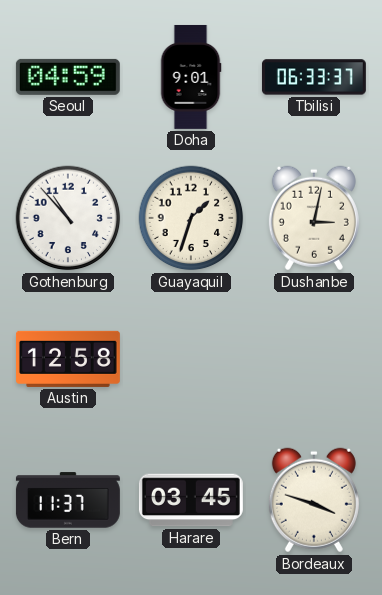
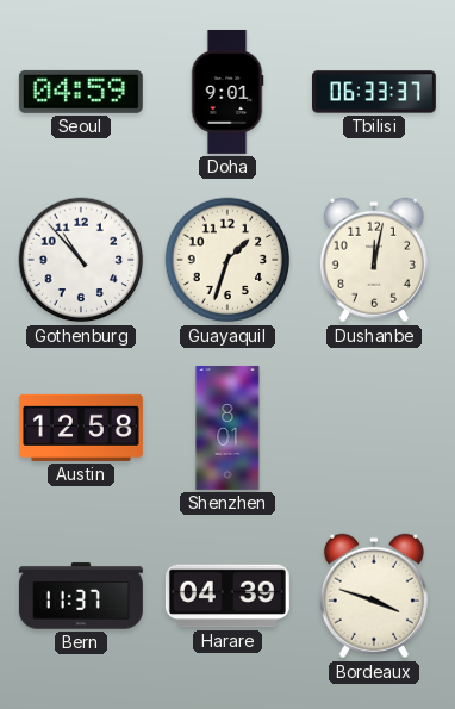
Dushanbe: 3:02 -> 12:02 (374, 260)
Shenzhen: none -> 8:01 (227, 428)
Harare: 03:45 -> 04:39 (227, 596)
